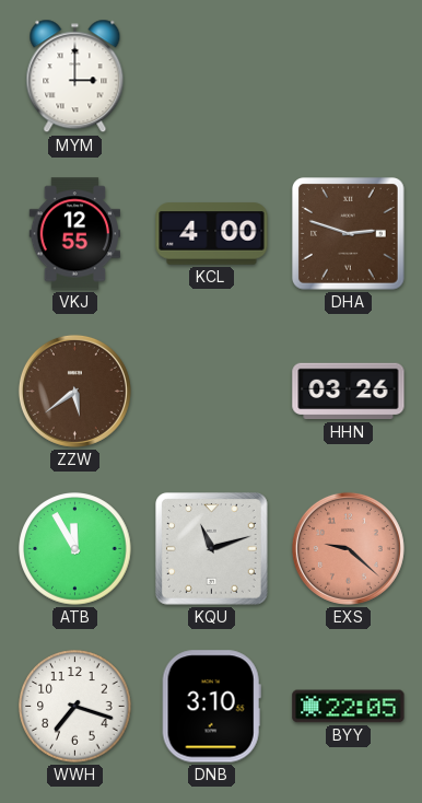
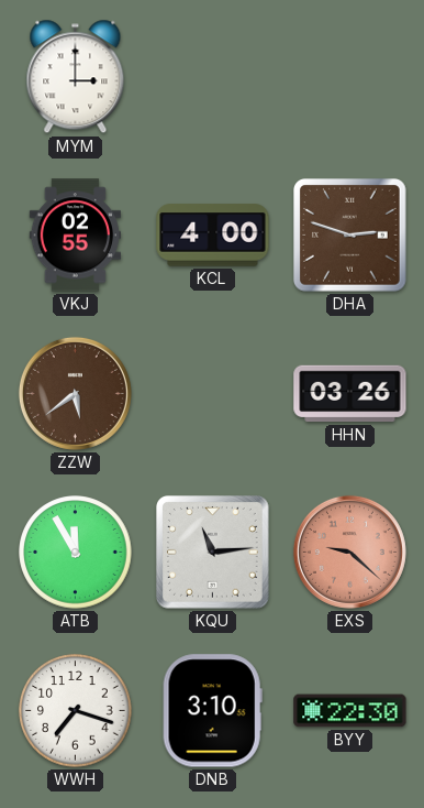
VKJ: 12:55 -> 02:55 (76, 236)
KQU: 11:12 -> 11:14 (213, 553)
BYY: 22:05 -> 22:30 (350, 711)
